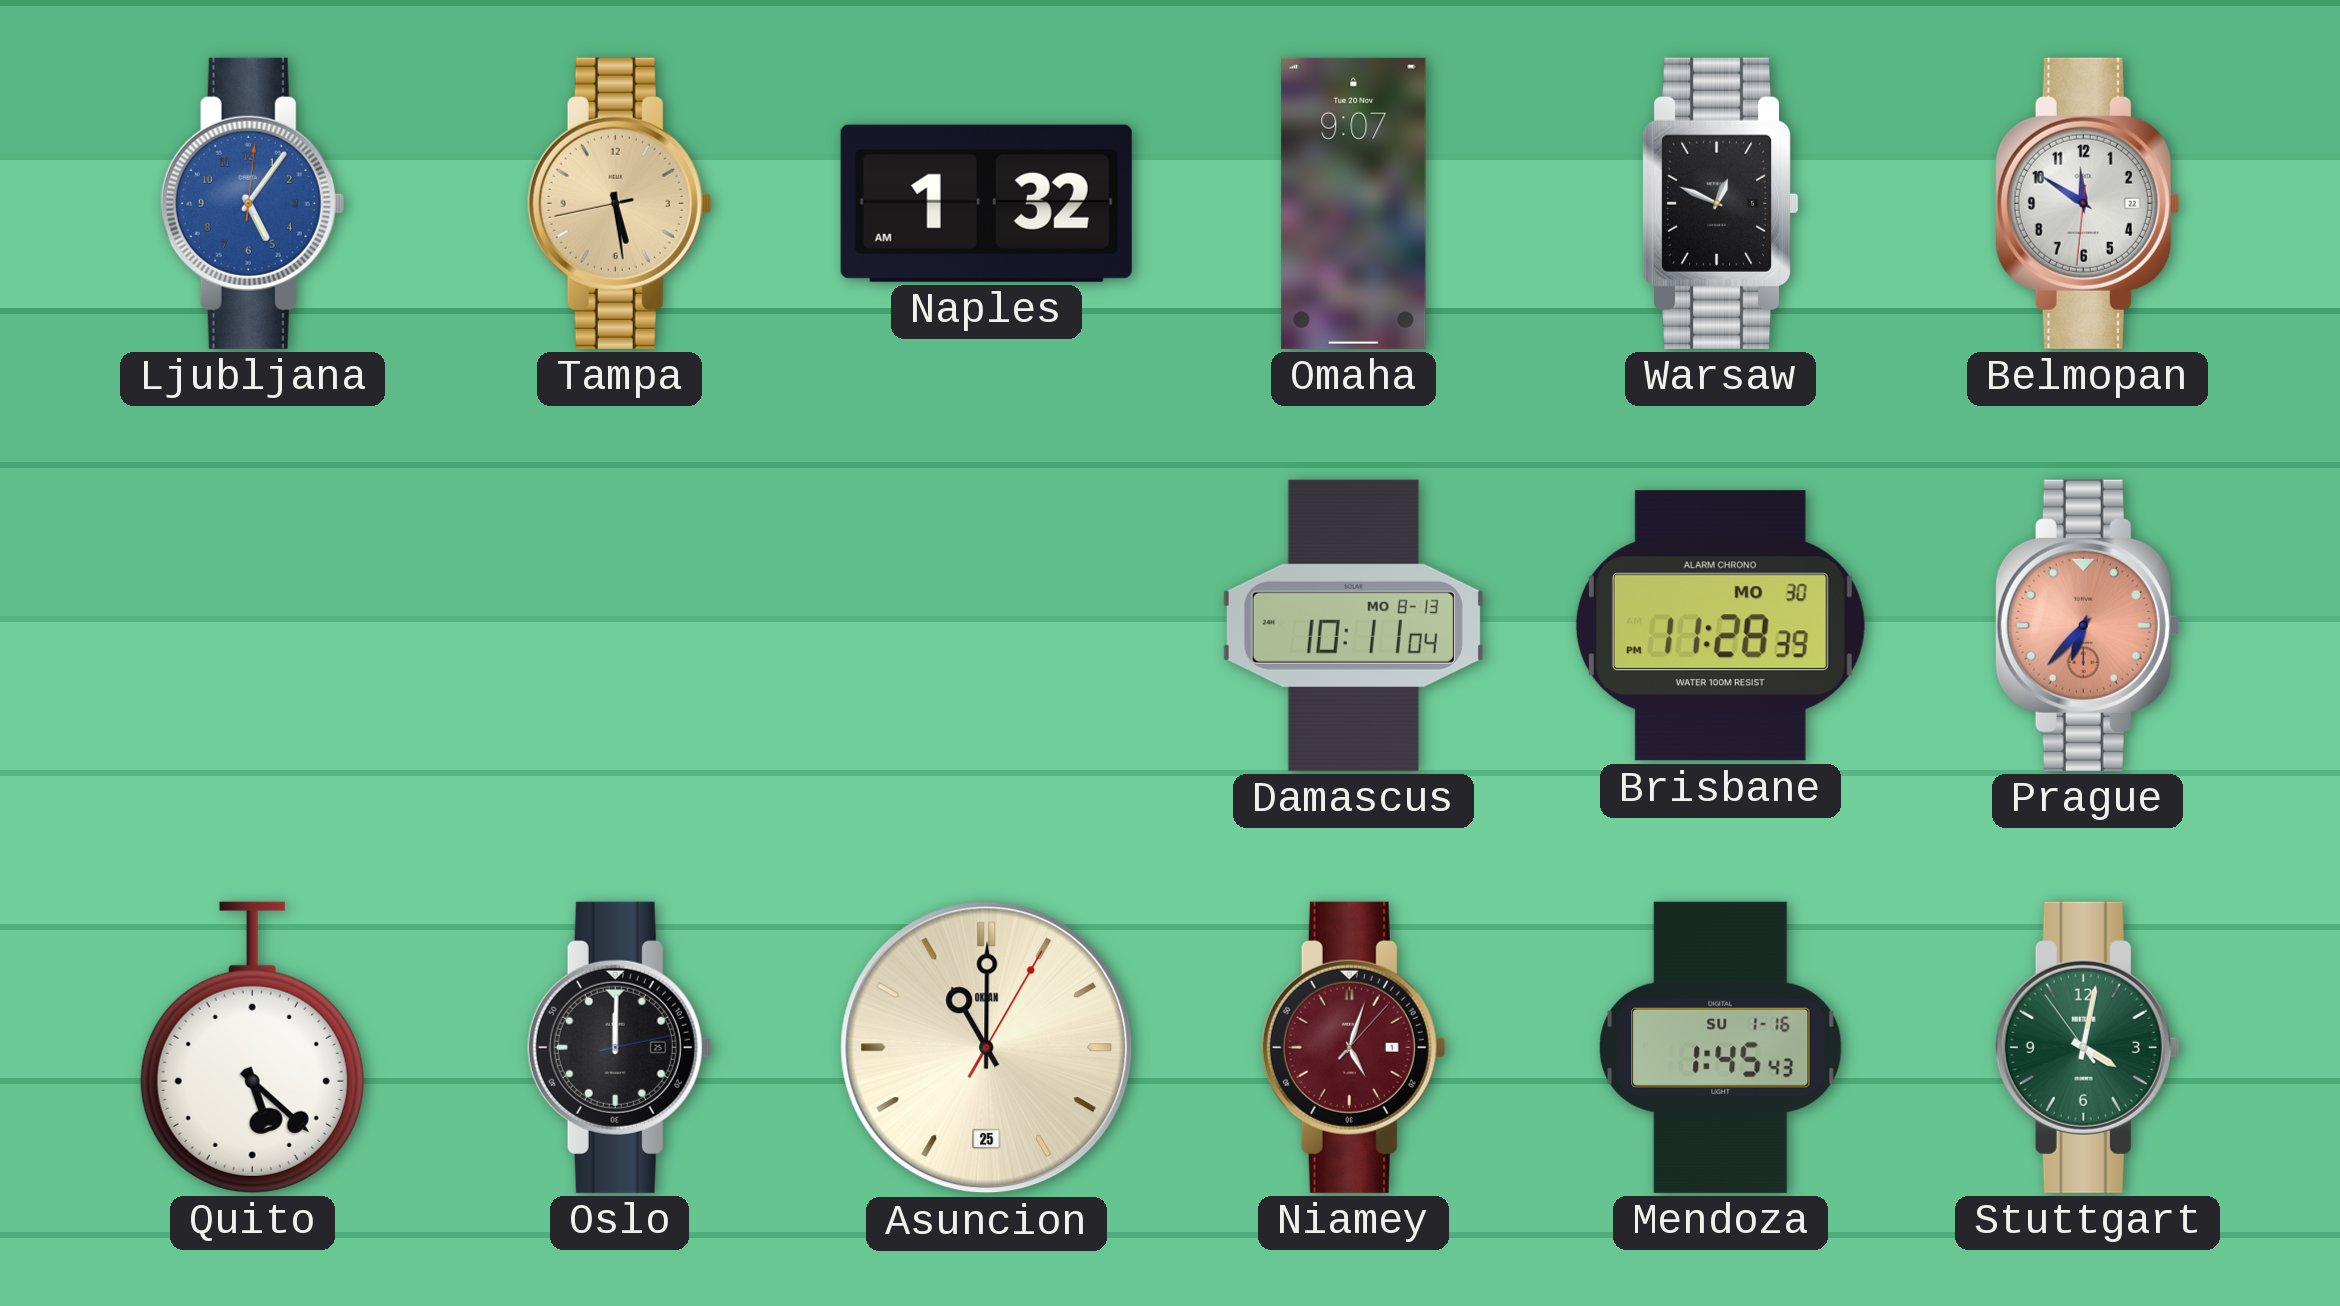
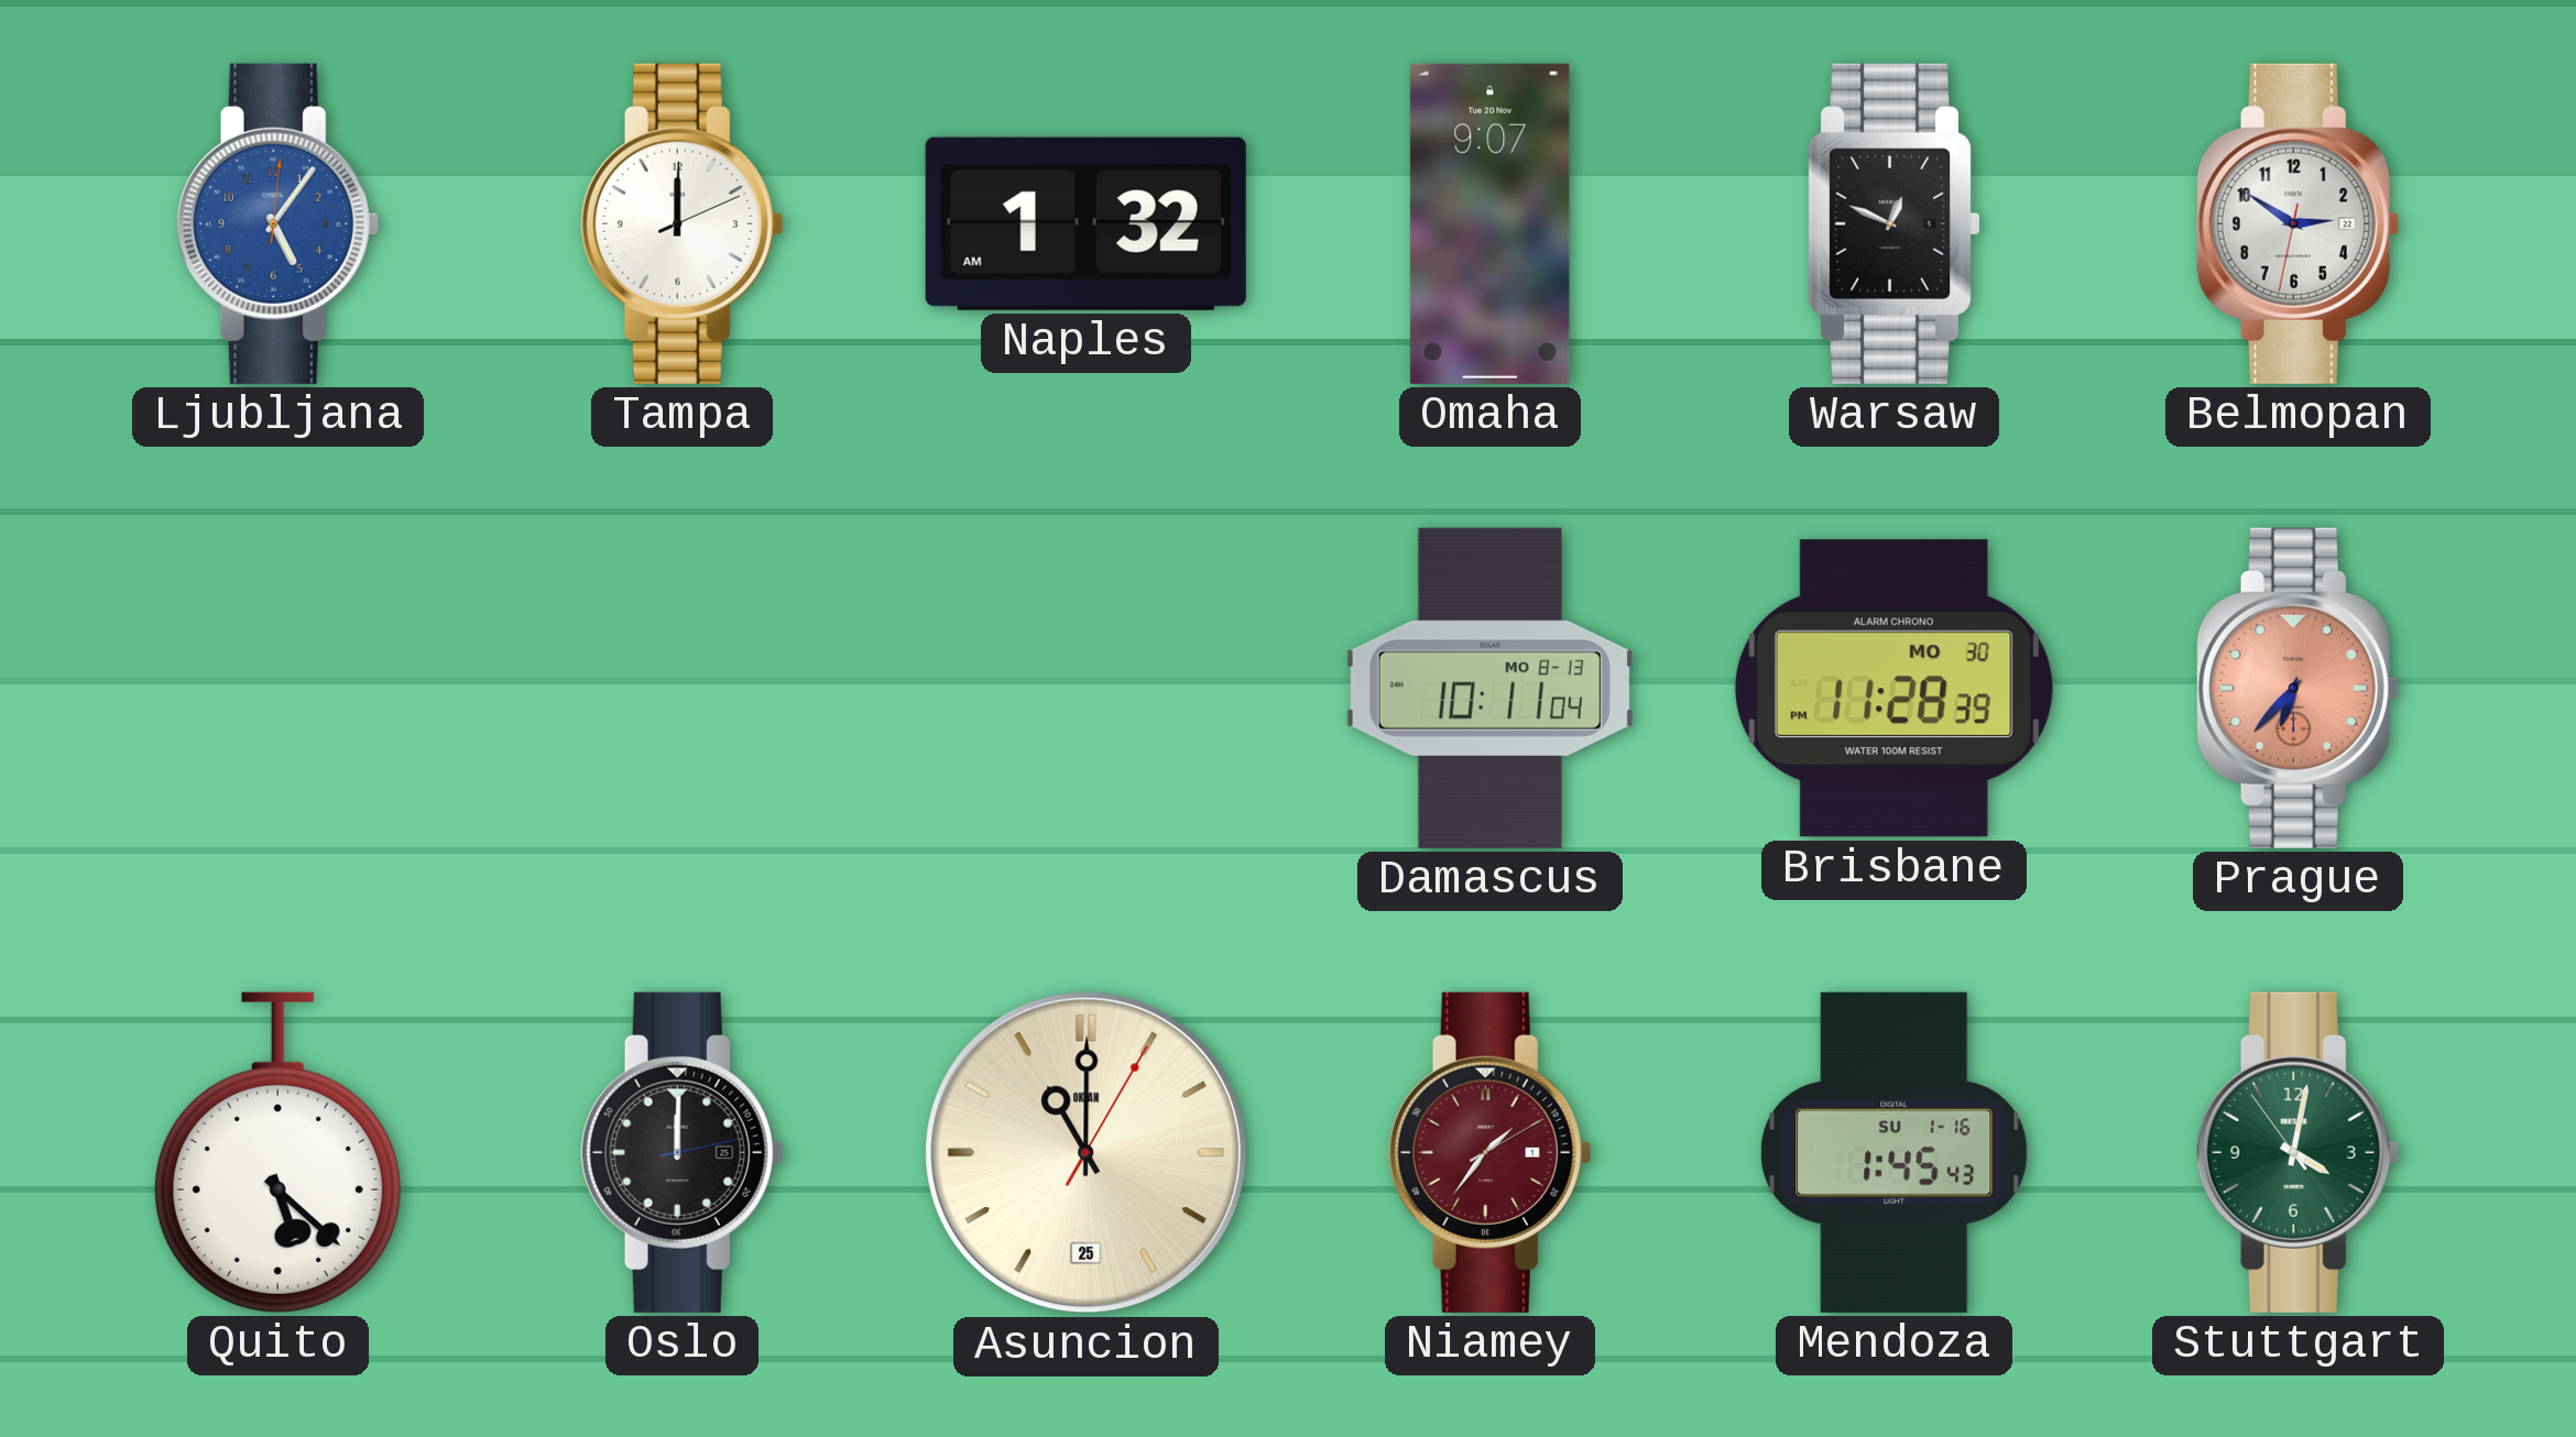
Tampa: 5:28 -> 12:00 (681, 223)
Tampa dial: champagne -> white (681, 223)
Belmopan: 11:50 -> 2:50 (2297, 223)
Niamey: 5:03 -> 1:36 (1489, 1152)
